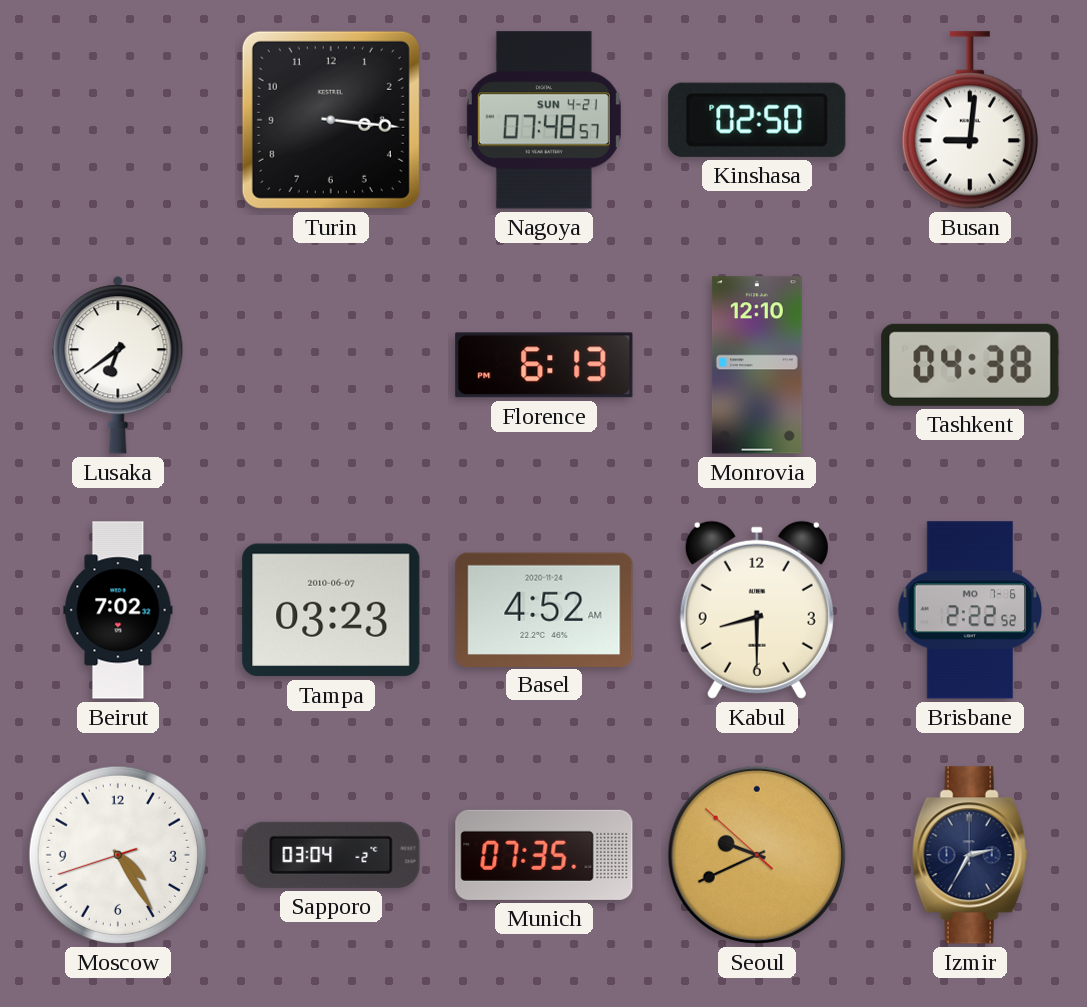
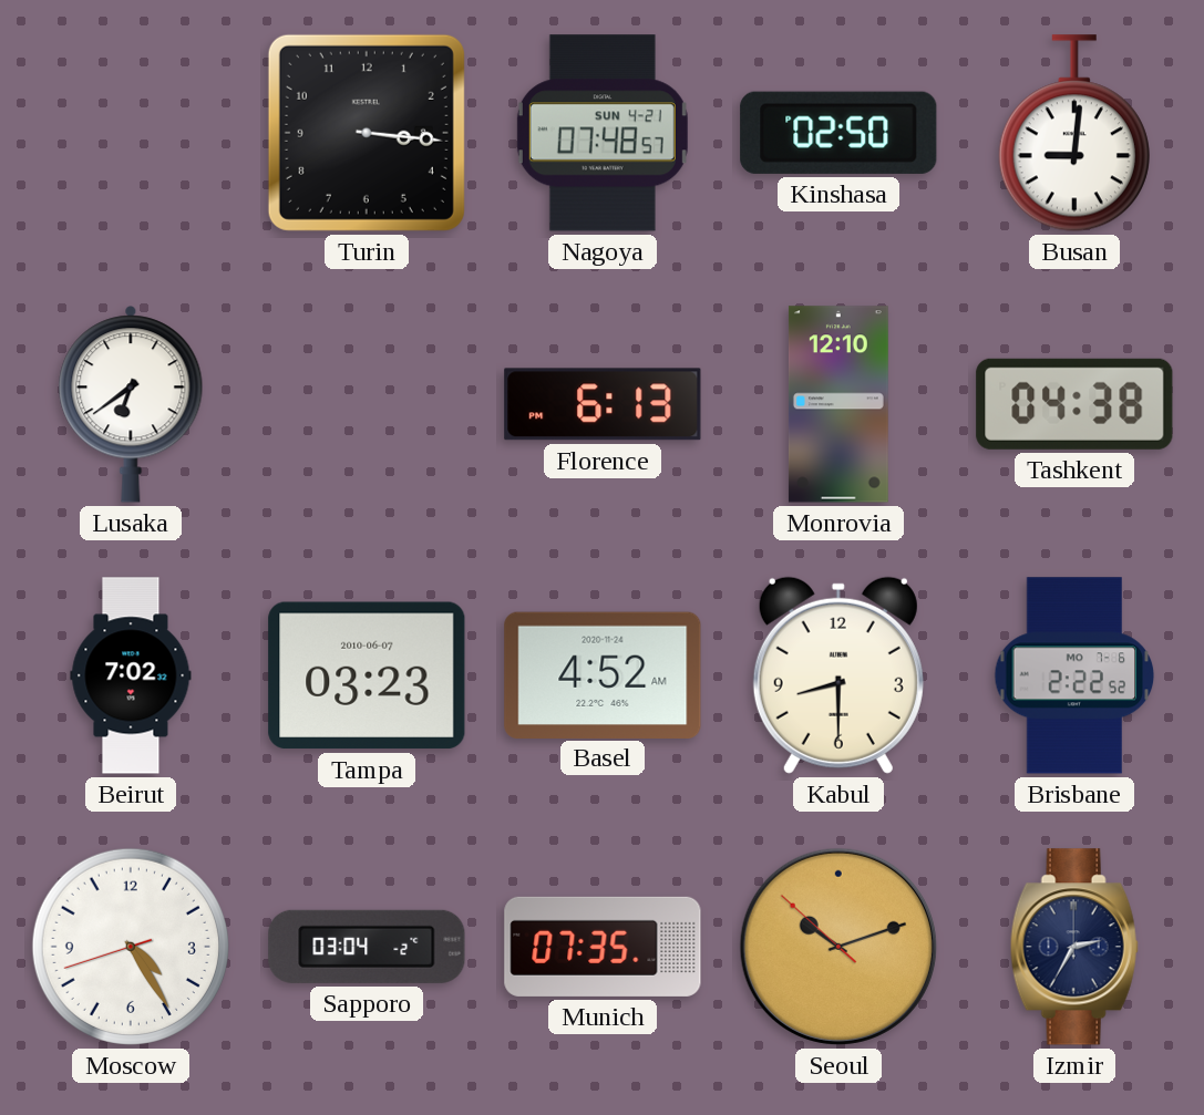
Seoul: 9:40 -> 10:11 (838, 947)
